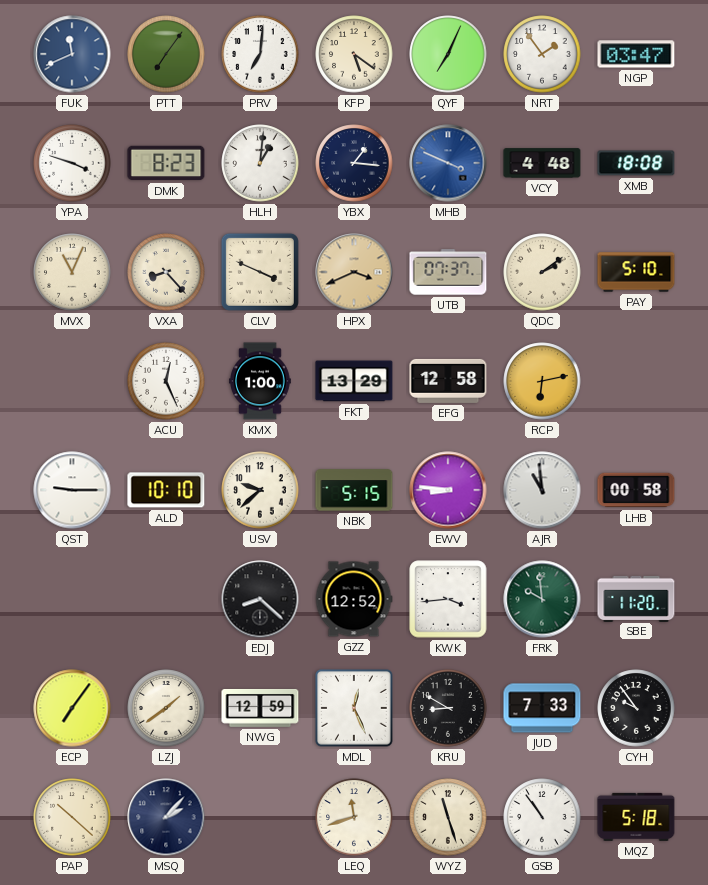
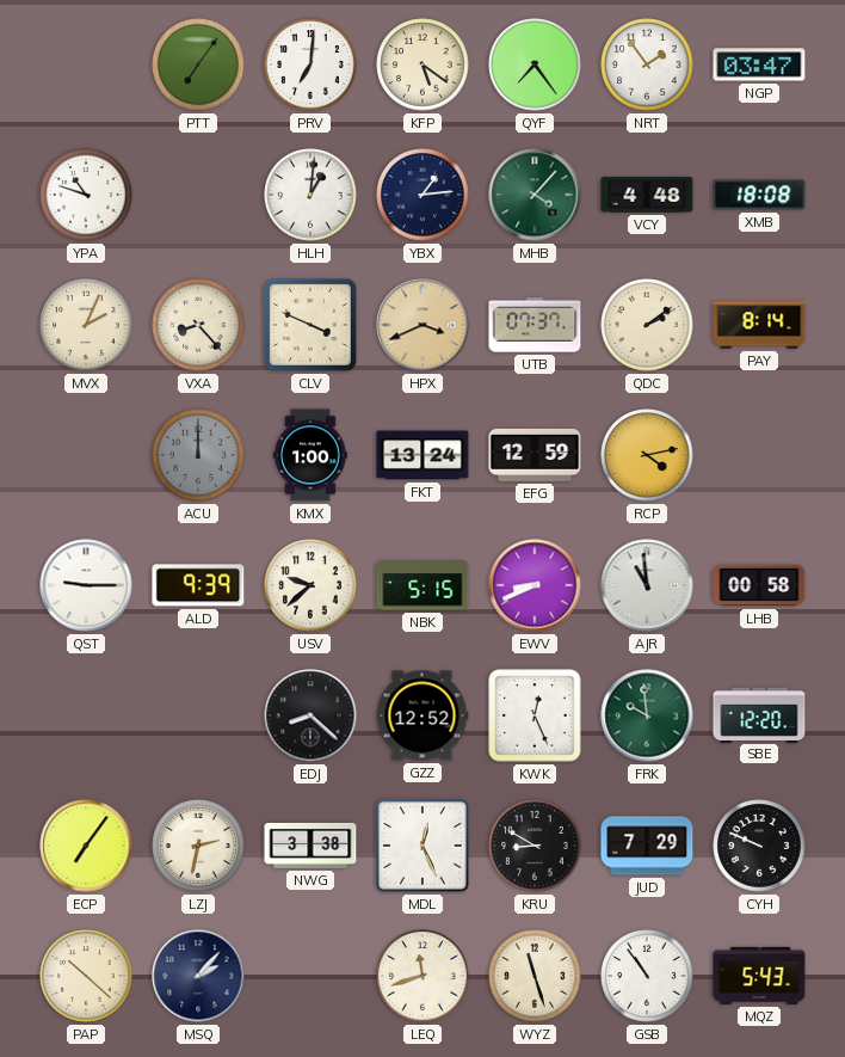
FUK: 11:41 -> none (72, 54)
QYF: 7:04 -> 7:24 (535, 64)
YPA: 3:48 -> 10:48 (86, 195)
DMK: 8:23 -> none (166, 163)
YBX: 1:16 -> 1:14 (422, 195)
MHB: 3:49 -> 4:07 (535, 195)
MHB dial: blue -> green (535, 195)
MVX: 11:04 -> 2:04 (86, 325)
PAY: 5:10 -> 8:14 (759, 325)
ACU: 12:26 -> 12:00 (198, 455)
ACU dial: white -> grey (198, 455)
FKT: 13:29 -> 13:24 (422, 455)
EFG: 12:58 -> 12:59 (535, 455)
RCP: 6:13 -> 4:13 (647, 455)
ALD: 10:10 -> 9:39 (198, 585)
EWV: 8:46 -> 8:41 (535, 585)
KWK: 3:44 -> 12:26 (535, 715)
SBE: 11:20 -> 12:20 (759, 714)
LZJ: 1:39 -> 2:32 (198, 846)
NWG: 12:59 -> 3:38 (310, 846)
JUD: 7:33 -> 7:29 (647, 846)
CYH: 9:54 -> 9:49 (759, 846)
MQZ: 5:18 -> 5:43 (759, 976)
